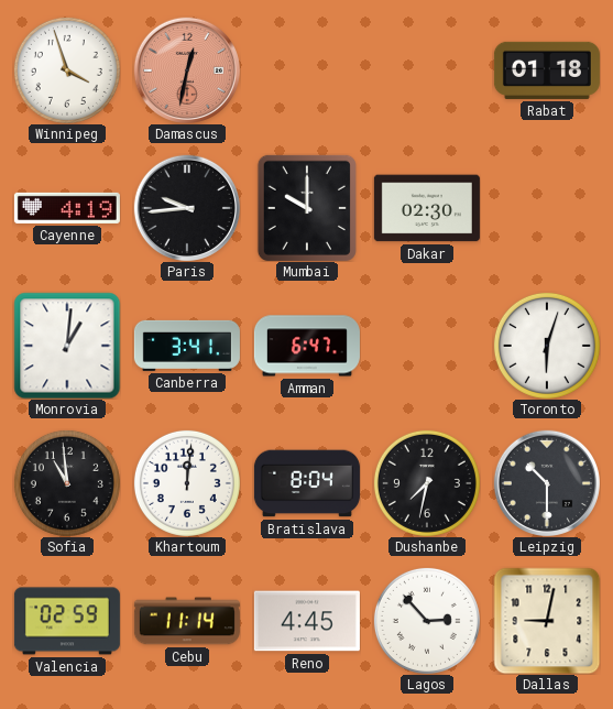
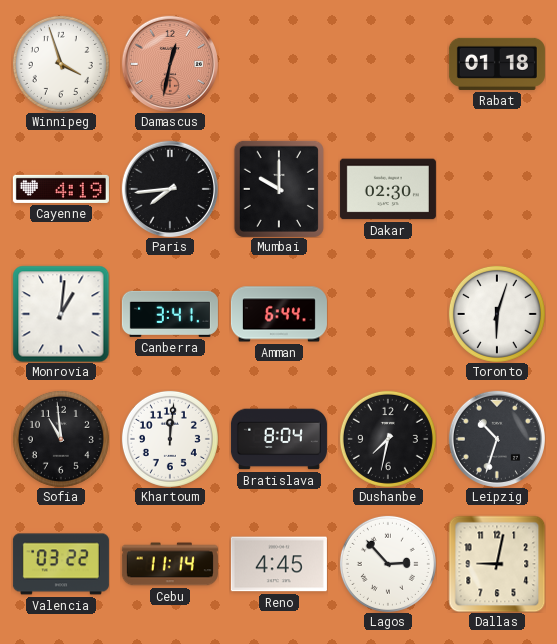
Paris: 9:44 -> 7:44 (170, 189)
Amman: 6:47 -> 6:44 (279, 314)
Leipzig: 10:30 -> 10:33 (497, 439)
Valencia: 02:59 -> 03:22 (61, 564)
